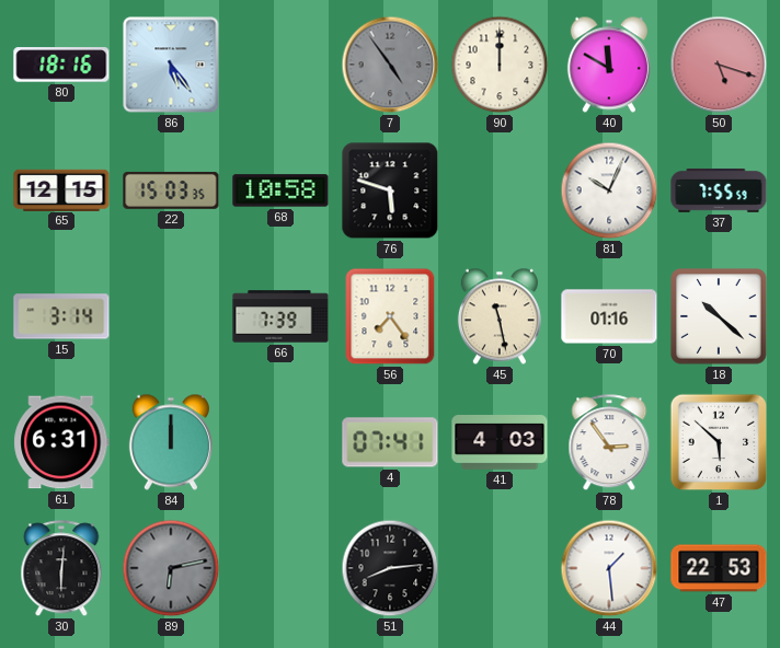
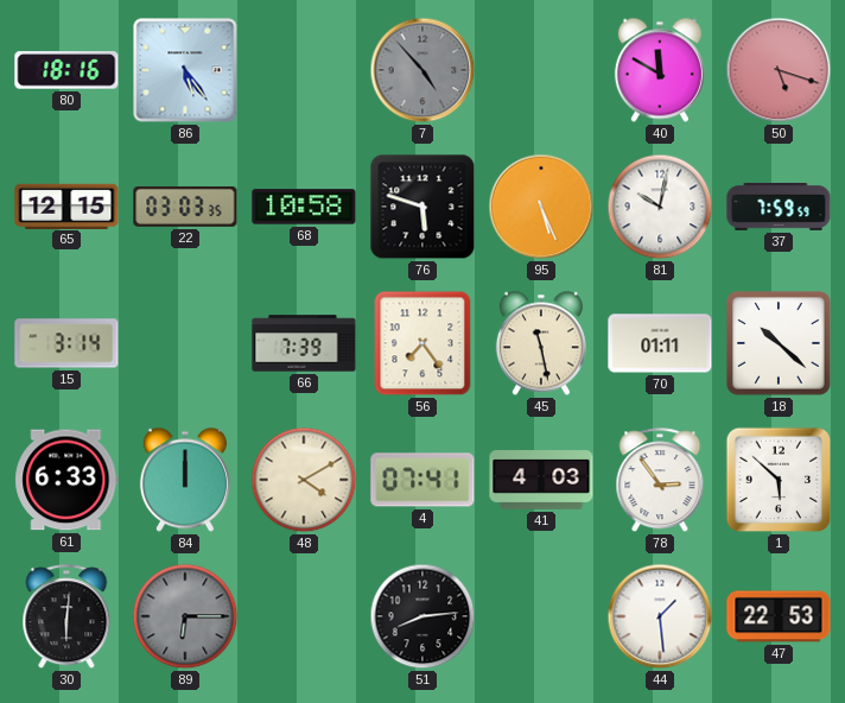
7: 4:54 -> 4:53 (422, 70)
90: 12:00 -> none (500, 65)
22: 15:03 -> 03:03 (185, 207)
95: none -> 5:26 (541, 207)
81: 10:04 -> 10:02 (660, 207)
37: 7:55 -> 7:59 (779, 207)
70: 01:16 -> 01:11 (660, 343)
61: 6:31 -> 6:33 (66, 480)
48: none -> 4:10 (304, 480)
89: 6:13 -> 6:15 (185, 616)
